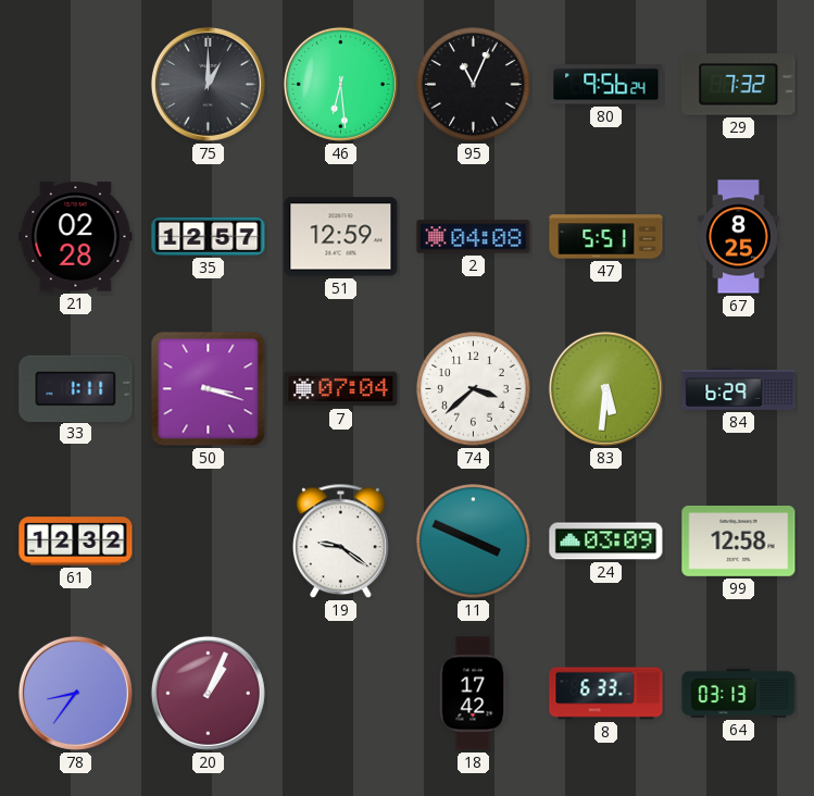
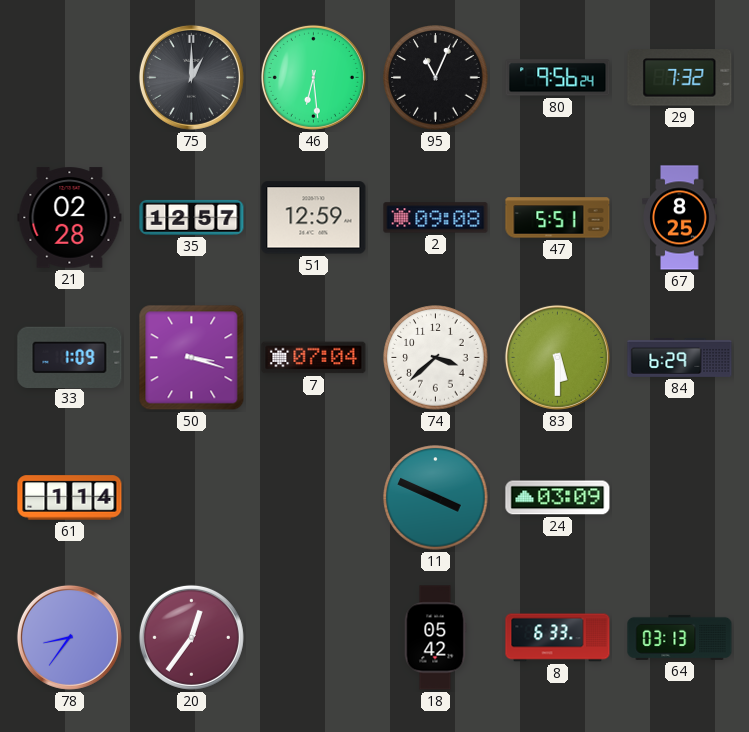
2: 04:08 -> 09:08 (436, 218)
33: 1:11 -> 1:09 (70, 357)
83: 5:31 -> 5:30 (557, 357)
61: 12:32 -> 1:14 (70, 498)
19: 9:21 -> none (341, 542)
99: 12:58 -> none (739, 540)
20: 1:04 -> 12:36 (191, 637)
18: 17:42 -> 05:42 (435, 638)
